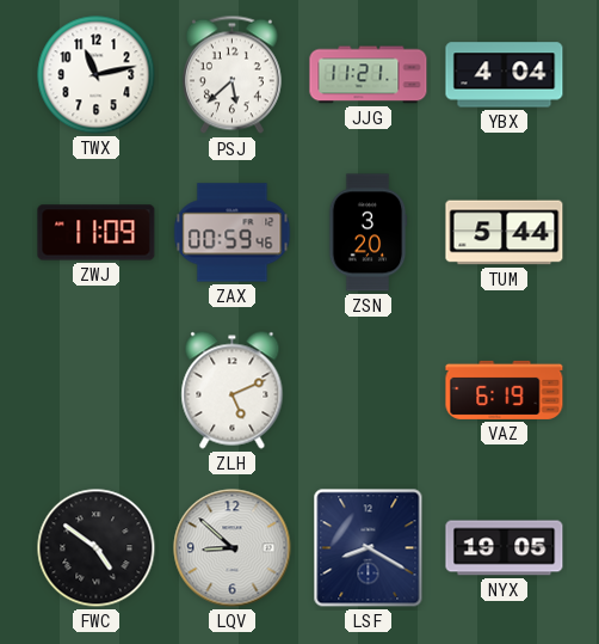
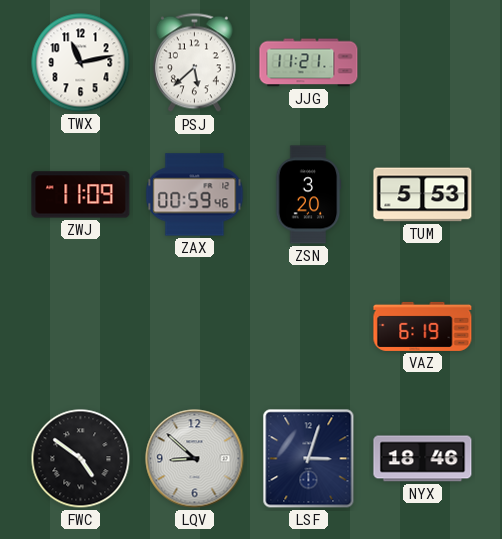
YBX: 4:04 -> none (505, 75)
TUM: 5:44 -> 5:53 (423, 195)
ZLH: 5:11 -> none (233, 391)
LSF: 8:20 -> 3:03 (309, 459)
NYX: 19:05 -> 18:46 (423, 459)
